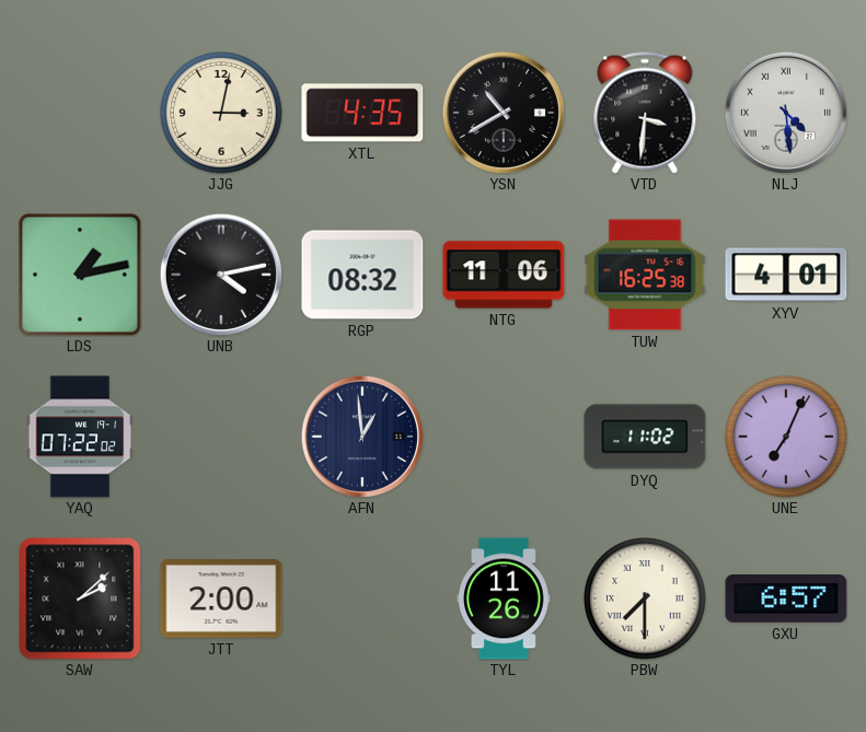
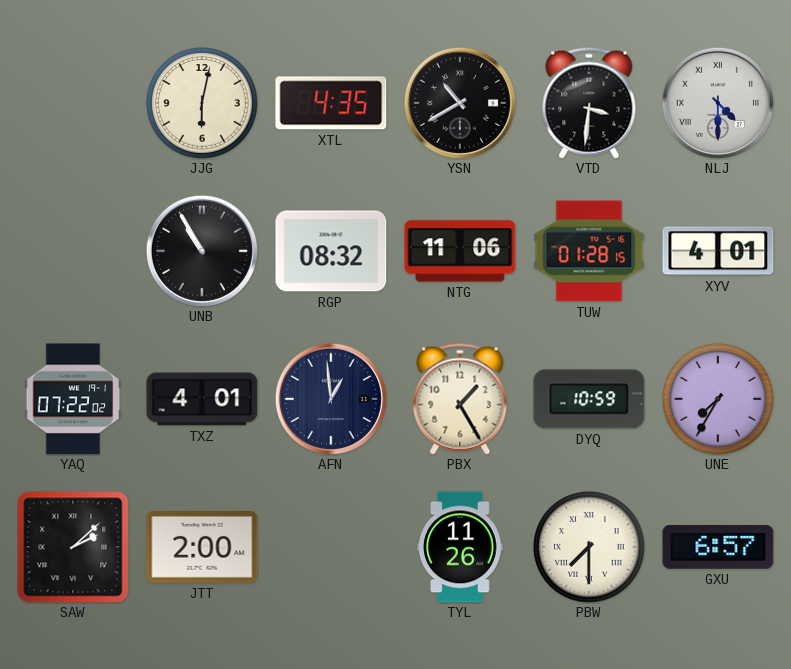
JJG: 3:02 -> 6:02 (202, 103)
NLJ: 4:29 -> 4:30 (718, 103)
LDS: 1:13 -> none (80, 275)
UNB: 4:13 -> 10:55 (202, 251)
TUW: 16:25 -> 01:28 (589, 251)
TXZ: none -> 4:01 (202, 399)
PBX: none -> 1:25 (460, 399)
DYQ: 11:02 -> 10:59 (589, 399)
UNE: 7:04 -> 7:35 (718, 399)
